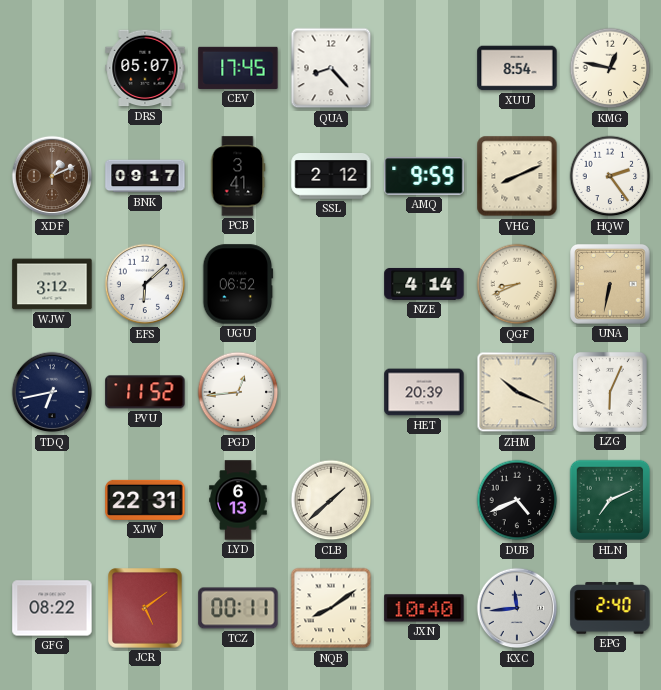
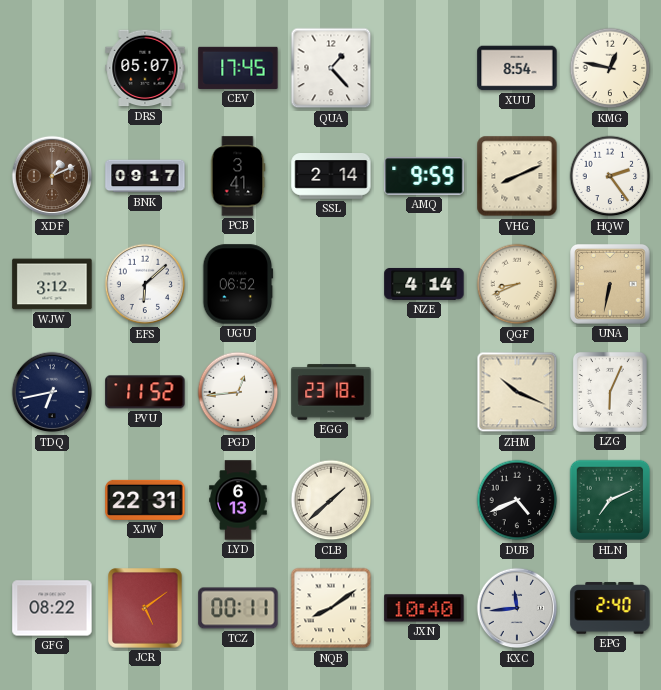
QUA: 8:23 -> 1:23 (331, 68)
SSL: 2:12 -> 2:14 (331, 177)
EGG: none -> 23:18 (331, 392)
HET: 20:39 -> none (424, 392)
